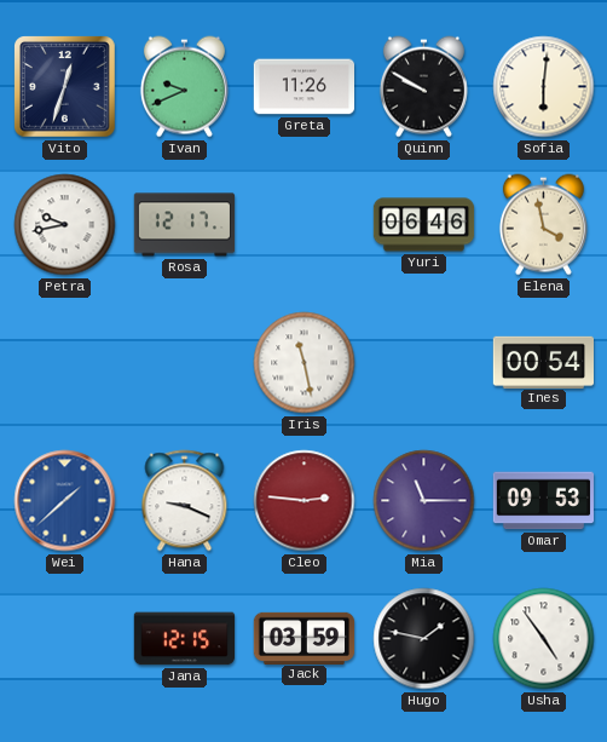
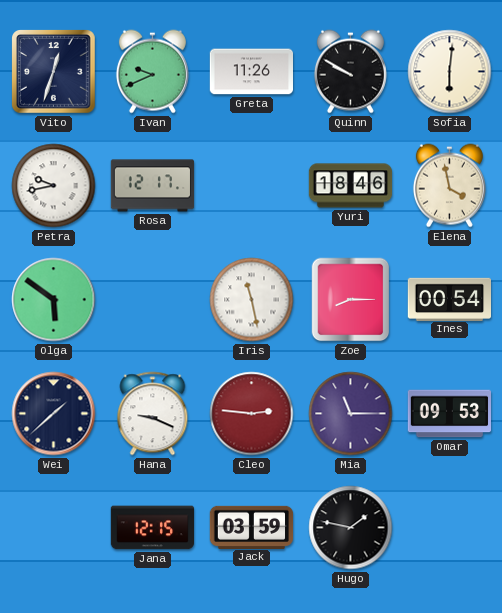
Yuri: 06:46 -> 18:46 (351, 186)
Olga: none -> 5:51 (54, 300)
Zoe: none -> 8:15 (351, 300)
Wei dial: blue -> navy (54, 414)
Usha: 4:54 -> none (544, 639)
